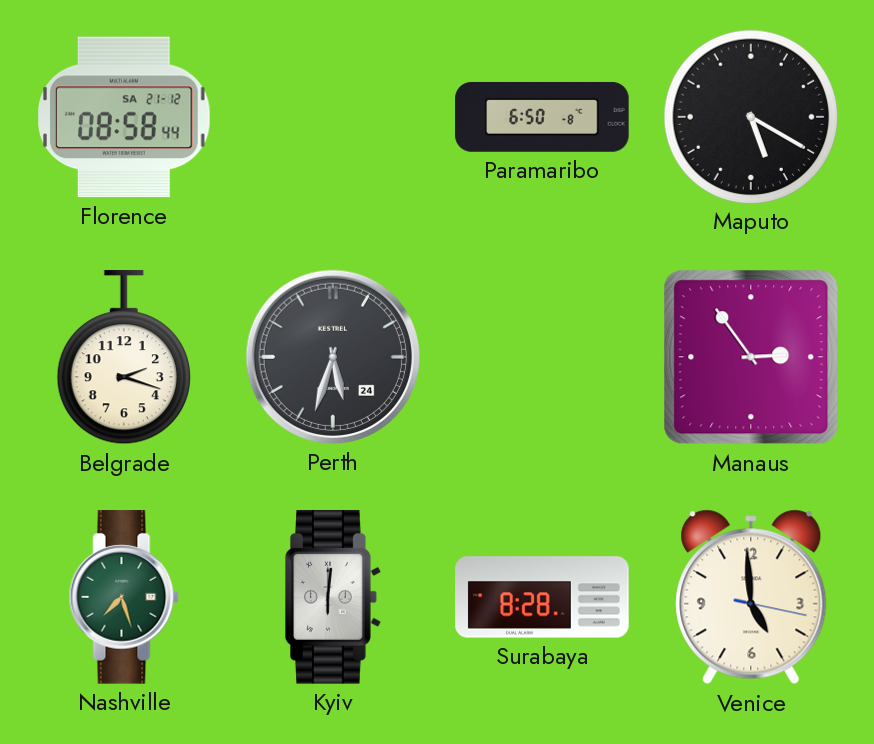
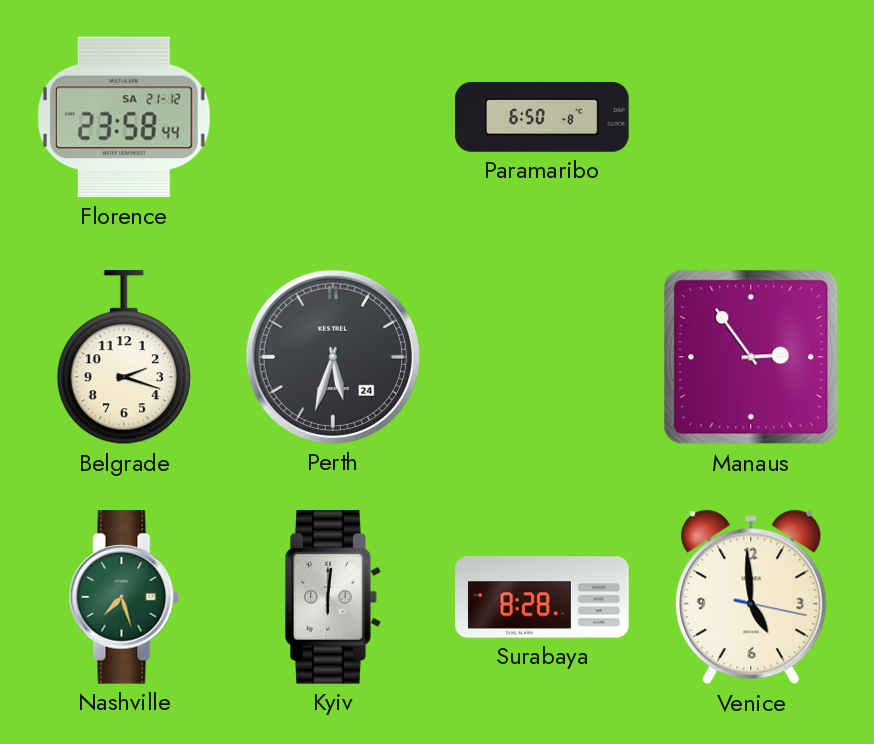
Florence: 08:58 -> 23:58 (124, 117)
Maputo: 5:20 -> none (750, 116)
